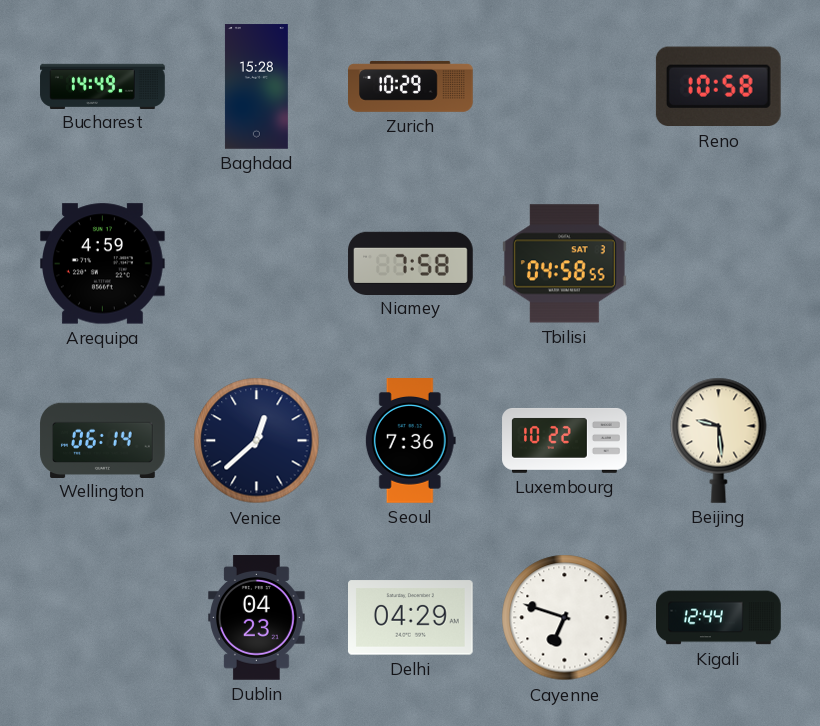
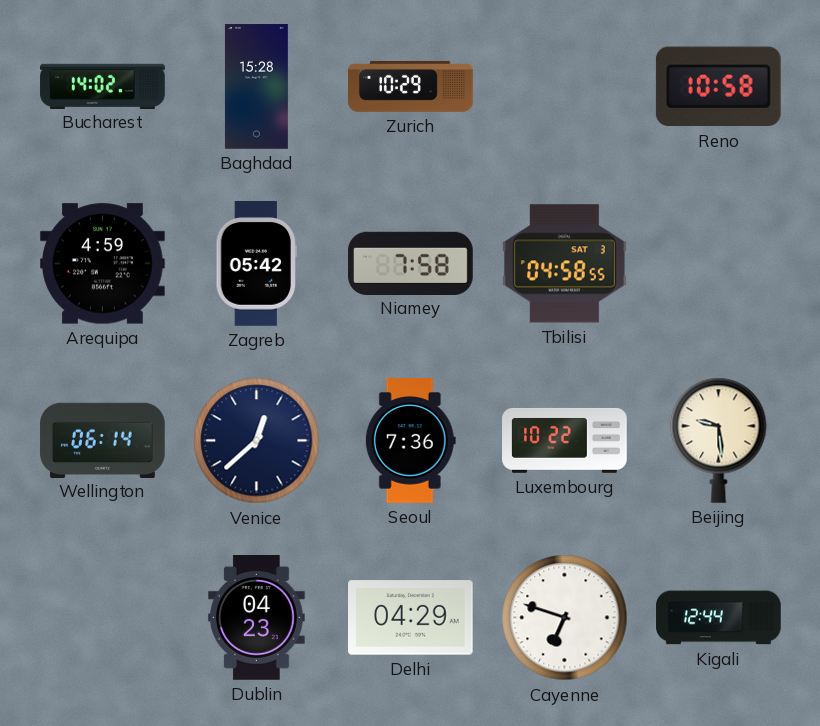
Bucharest: 14:49 -> 14:02 (103, 86)
Zagreb: none -> 05:42 (256, 264)
